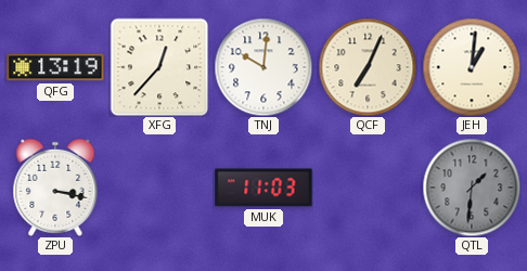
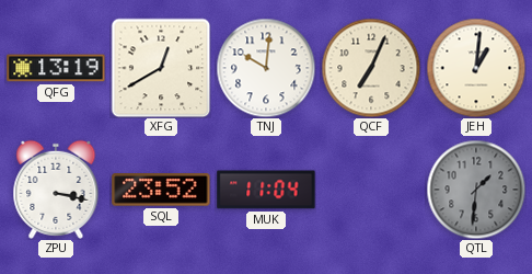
XFG: 12:37 -> 12:40 (161, 68)
SQL: none -> 23:52 (161, 190)
MUK: 11:03 -> 11:04 (266, 190)
